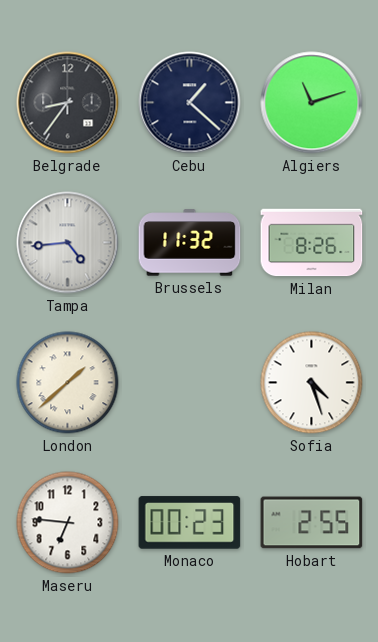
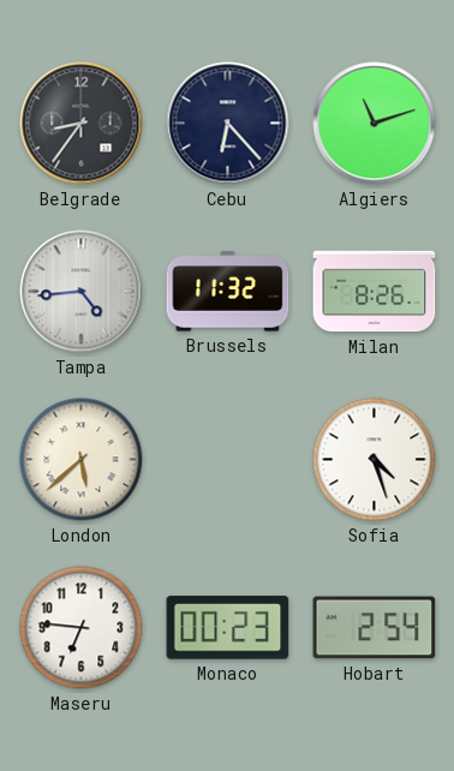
Cebu: 1:22 -> 6:23 (228, 124)
London: 1:38 -> 5:38 (82, 460)
Hobart: 2:55 -> 2:54 (375, 628)
